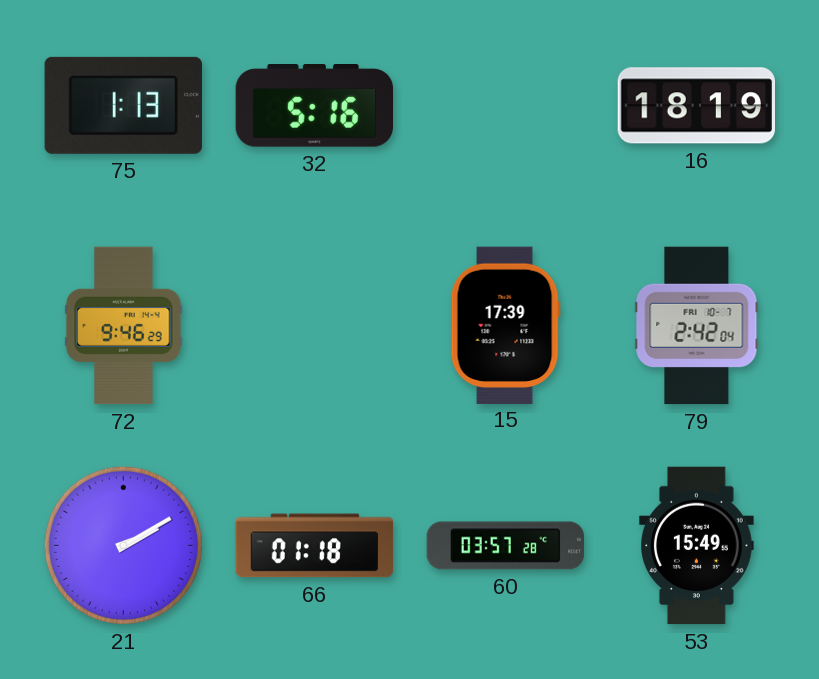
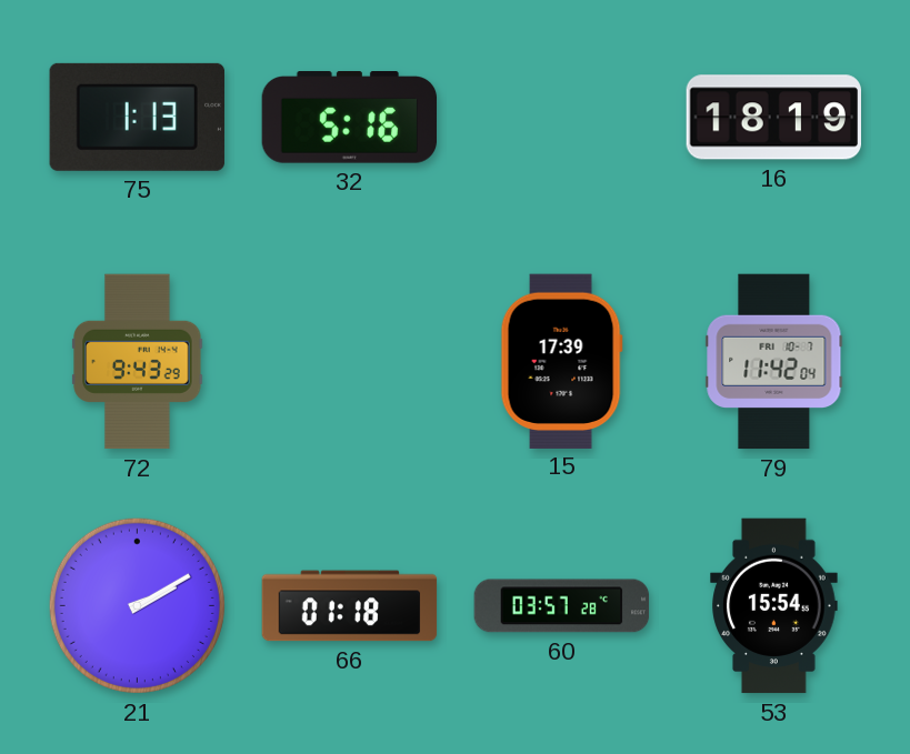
72: 9:46 -> 9:43 (138, 362)
79: 2:42 -> 11:42 (774, 362)
53: 15:49 -> 15:54 (774, 606)
